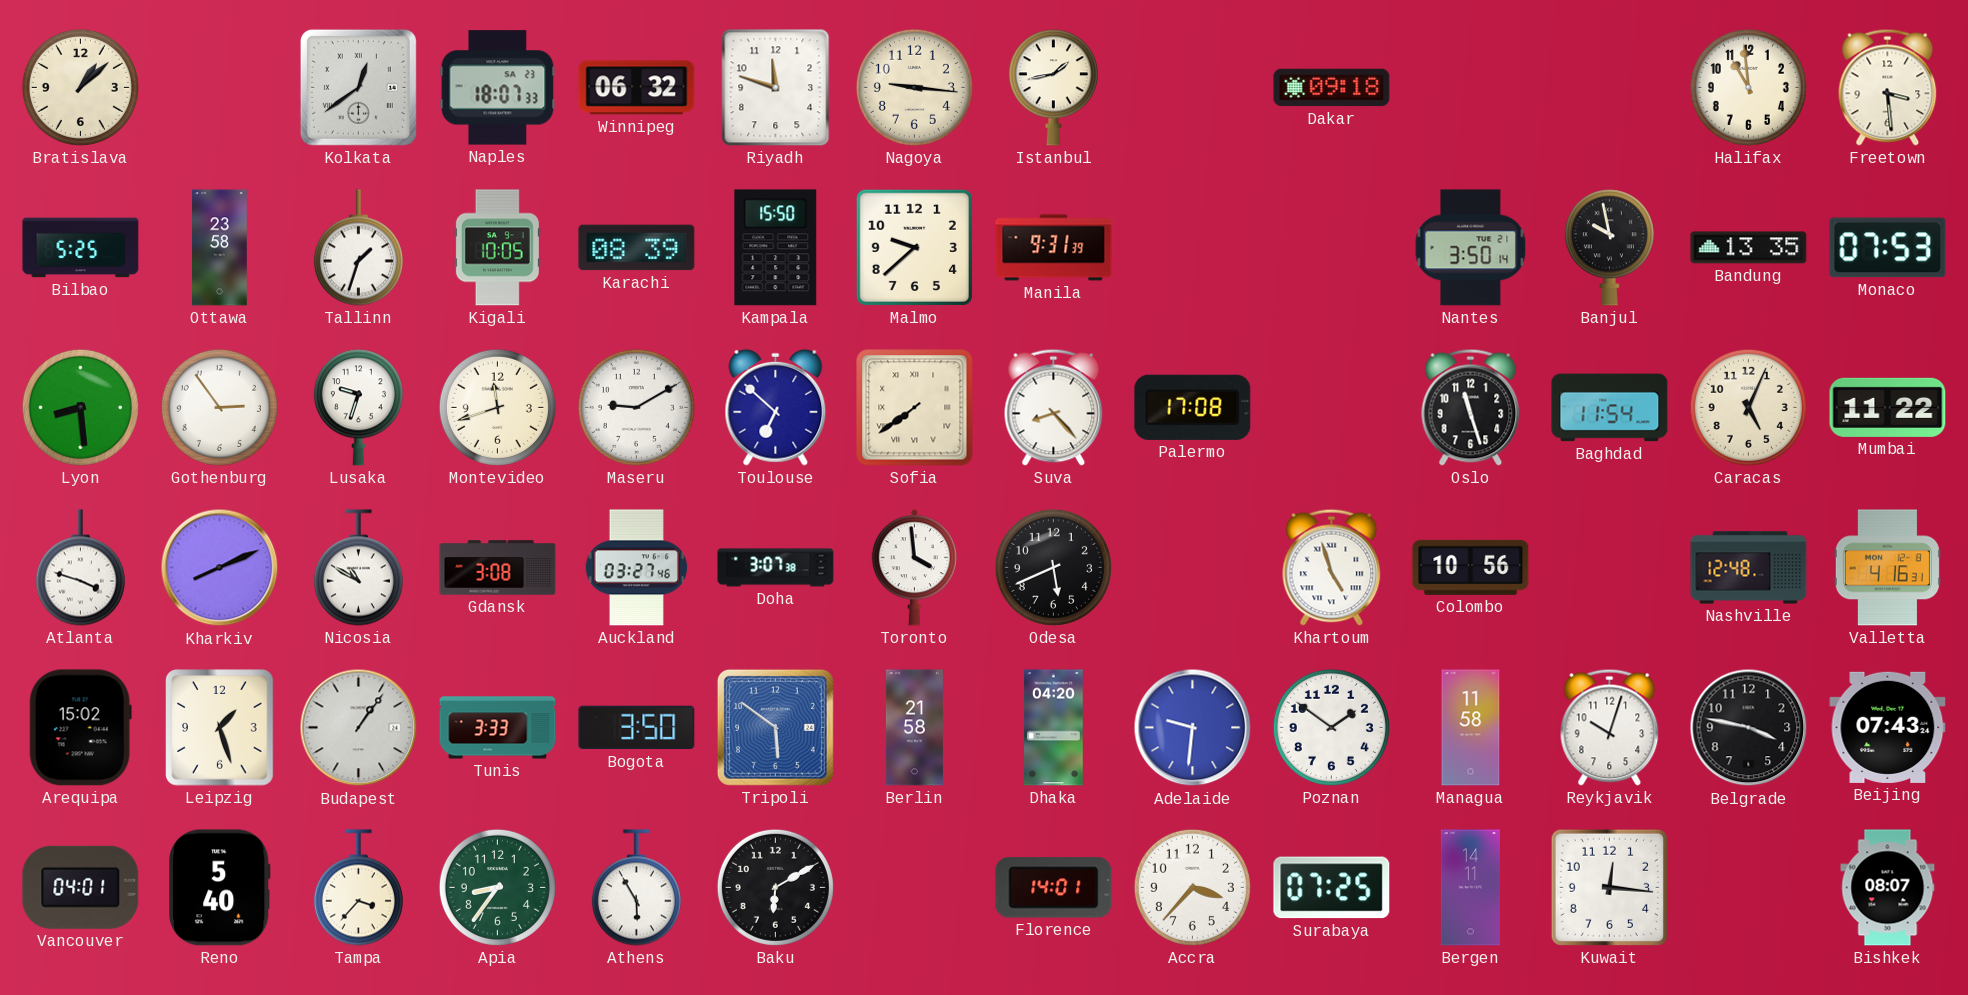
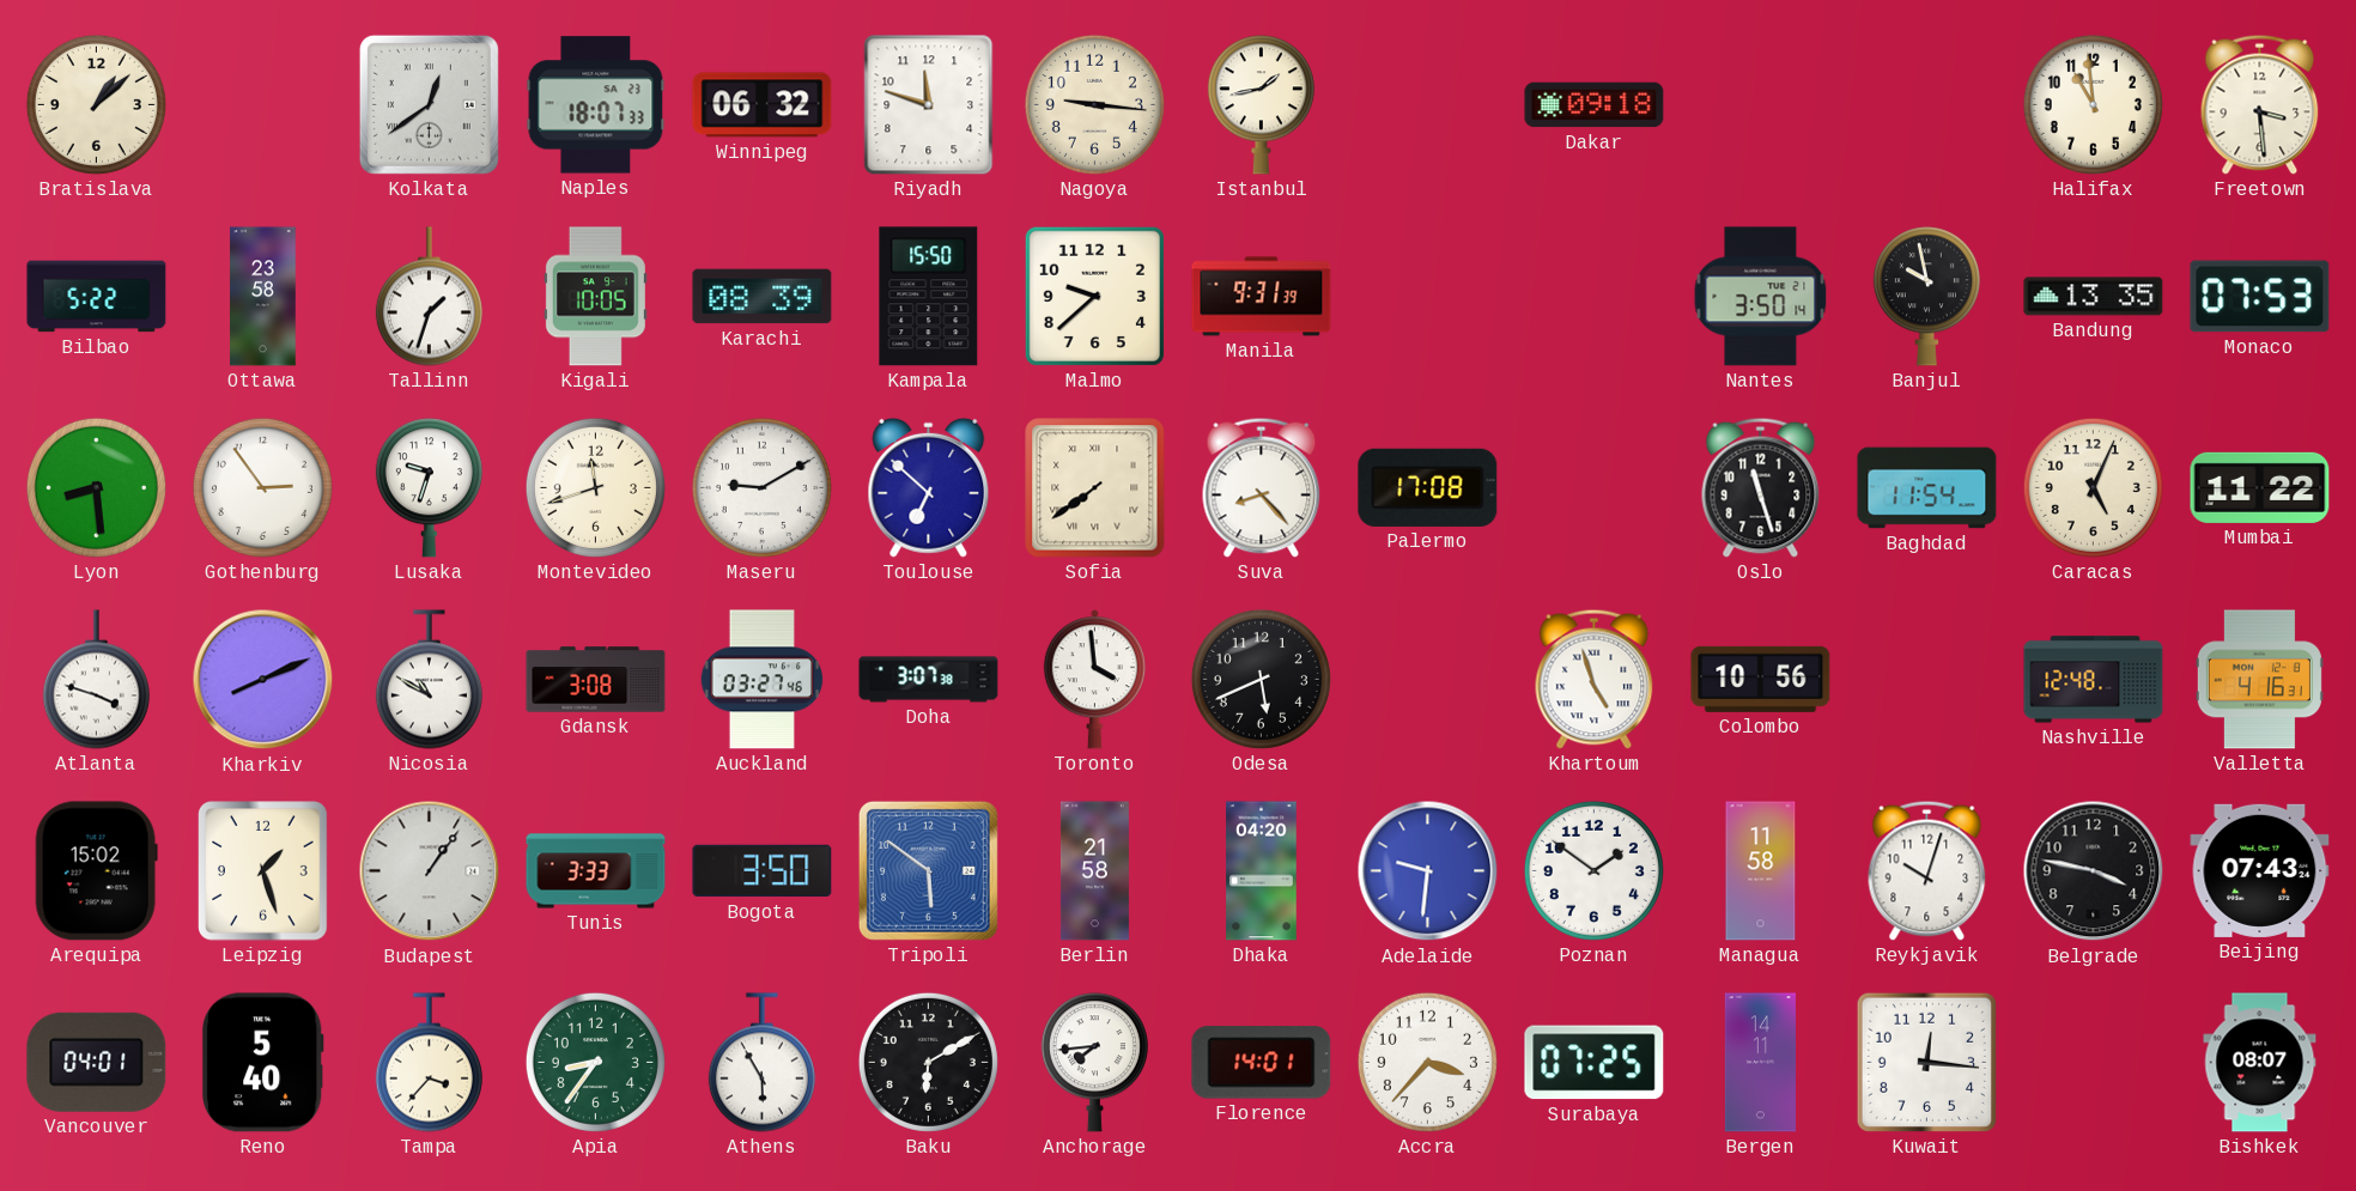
Bilbao: 5:25 -> 5:22 (97, 297)
Anchorage: none -> 7:44 (1094, 1063)
